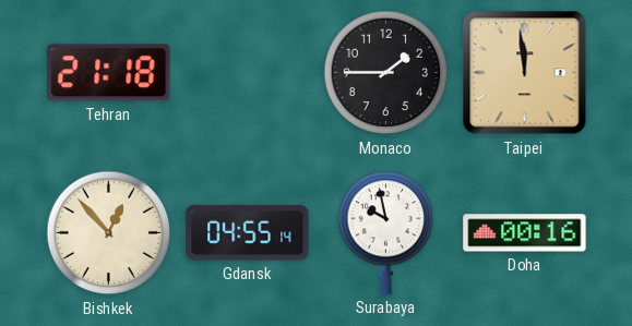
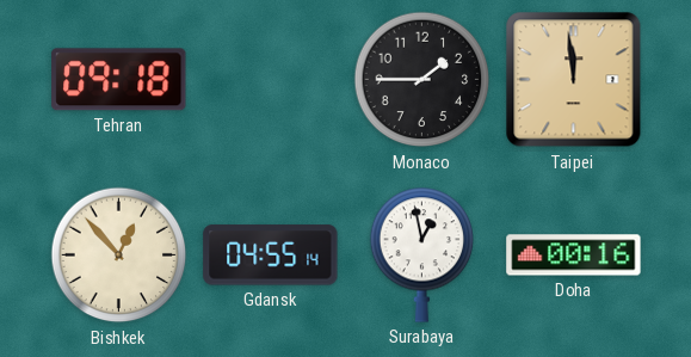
Tehran: 21:18 -> 09:18 (119, 80)
Surabaya: 9:58 -> 12:58 (422, 254)
